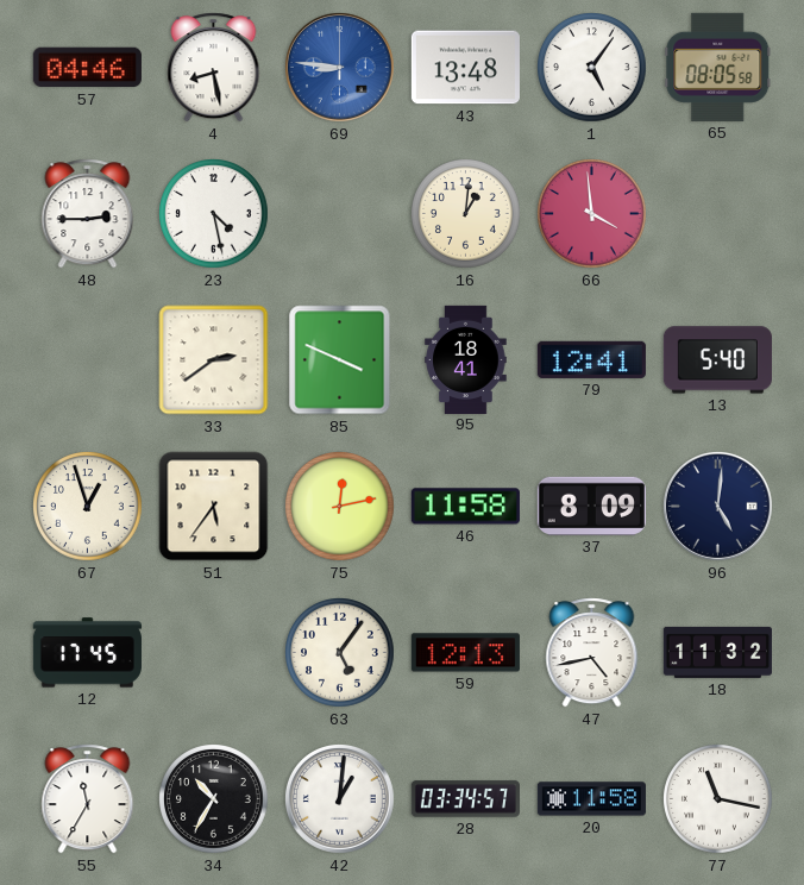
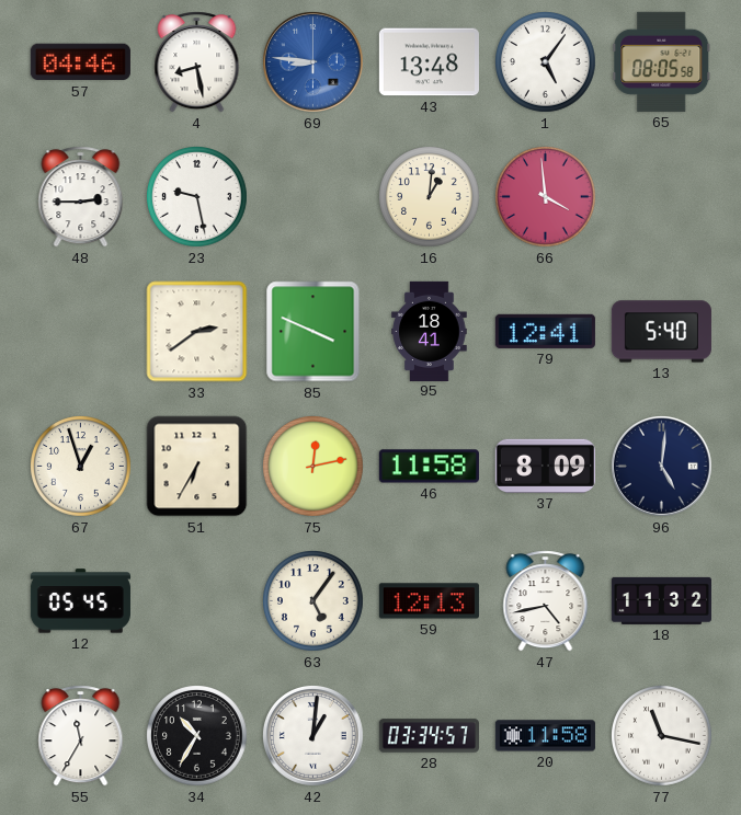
23: 4:28 -> 9:28 (197, 197)
51: 5:36 -> 6:35 (197, 467)
12: 17:45 -> 05:45 (80, 601)
